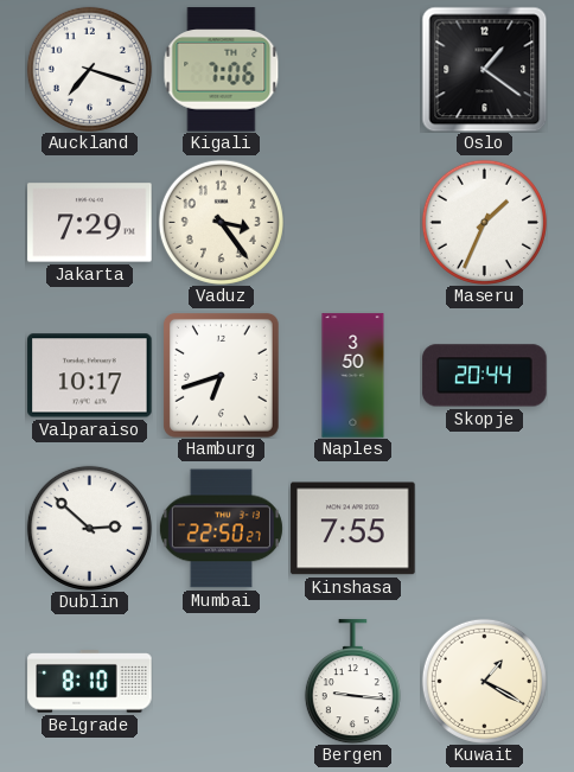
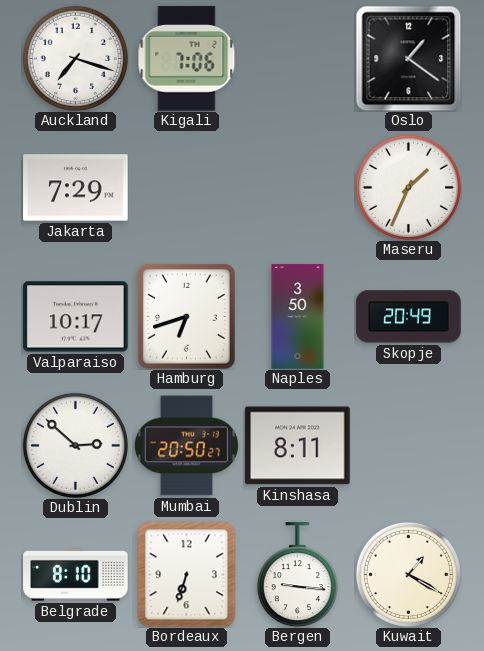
Vaduz: 3:24 -> none (221, 222)
Skopje: 20:44 -> 20:49 (409, 317)
Mumbai: 22:50 -> 20:50 (186, 446)
Kinshasa: 7:55 -> 8:11 (298, 446)
Bordeaux: none -> 6:33 (187, 574)
